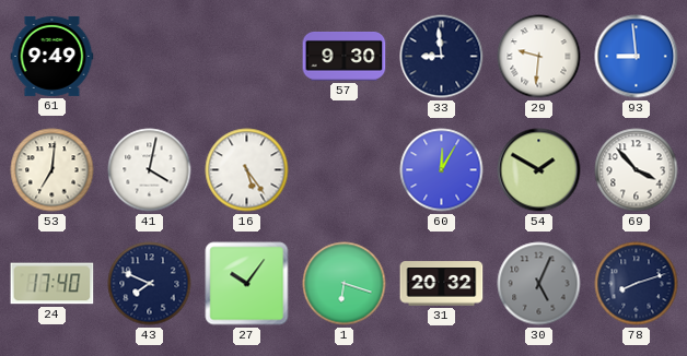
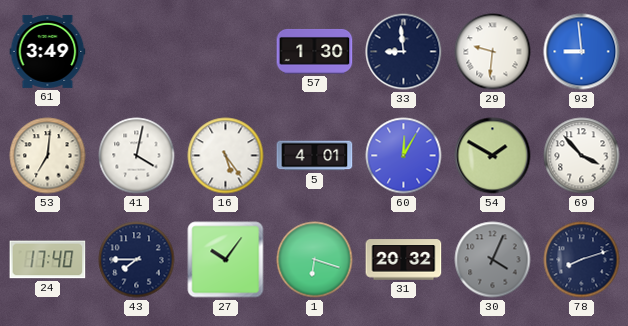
61: 9:49 -> 3:49 (48, 51)
57: 9:30 -> 1:30 (315, 52)
5: none -> 4:01 (315, 156)
43: 7:49 -> 7:45 (137, 260)
30: 5:04 -> 4:04 (493, 260)
